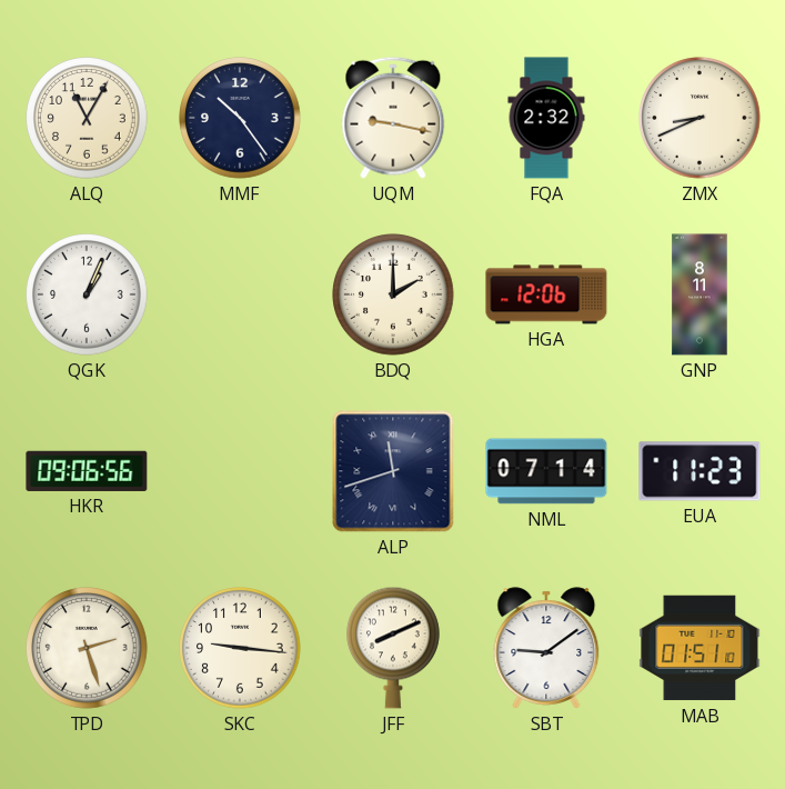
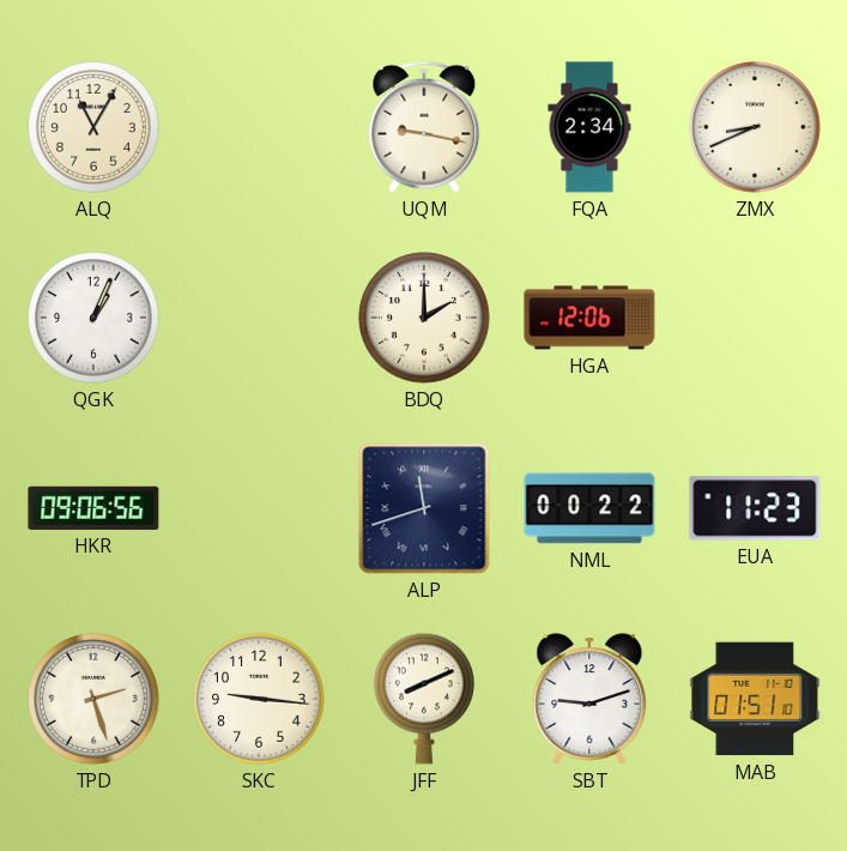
MMF: 10:24 -> none (240, 118)
FQA: 2:32 -> 2:34 (589, 127)
GNP: 8:11 -> none (700, 294)
NML: 07:14 -> 00:22 (589, 508)
SBT: 9:09 -> 9:12 (589, 699)
